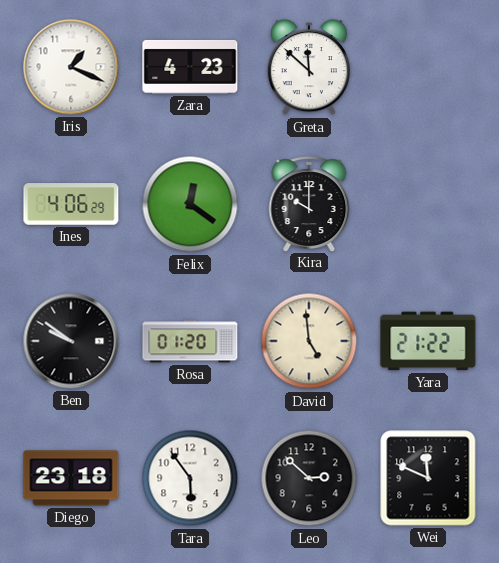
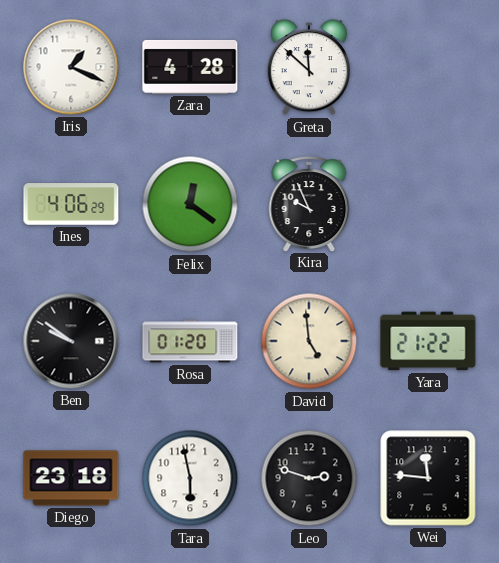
Zara: 4:23 -> 4:28 (190, 67)
Kira: 10:00 -> 9:56 (309, 204)
Tara: 5:54 -> 5:58 (190, 478)
Leo: 2:52 -> 2:48 (309, 478)
Wei: 11:49 -> 11:46 (428, 478)
